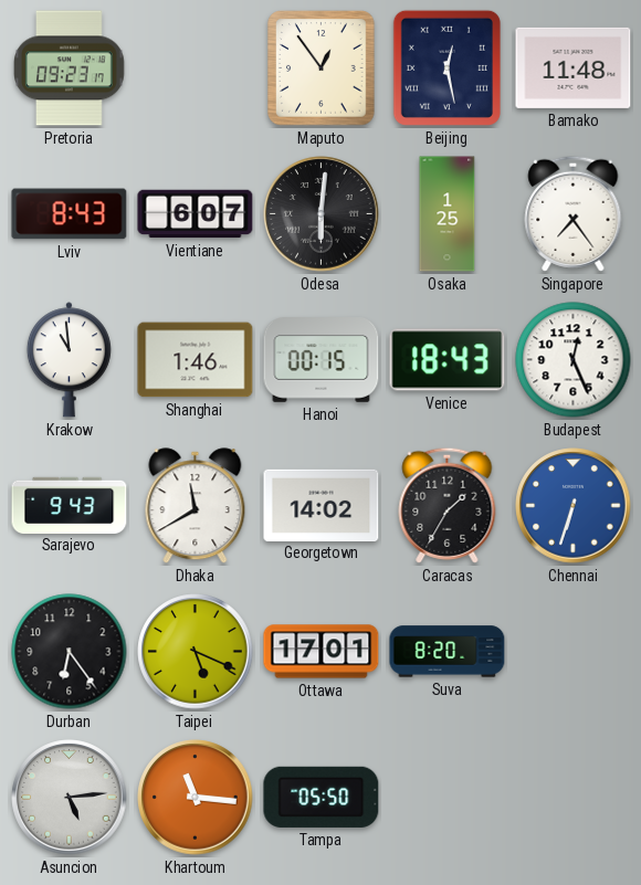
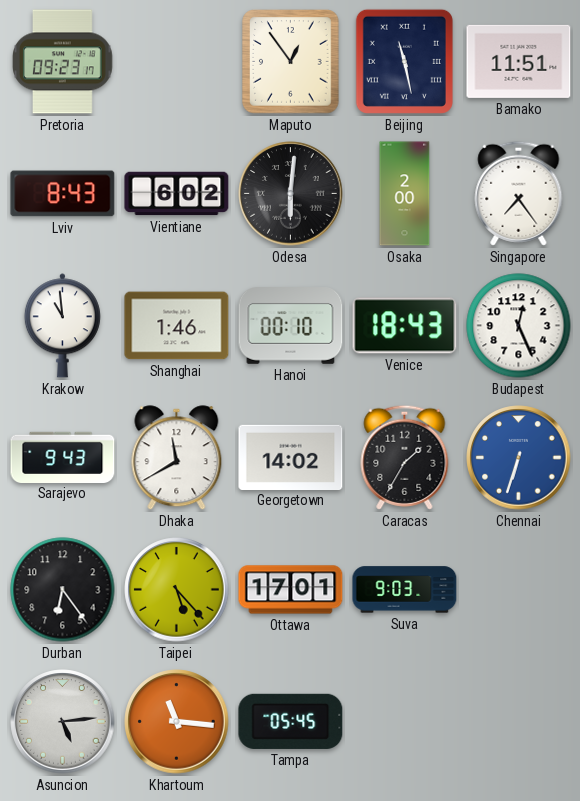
Beijing: 12:28 -> 11:28 (404, 61)
Bamako: 11:48 -> 11:51 (519, 61)
Vientiane: 6:07 -> 6:02 (177, 194)
Osaka: 1:25 -> 2:00 (405, 194)
Hanoi: 00:15 -> 00:10 (291, 326)
Taipei: 5:19 -> 5:23 (177, 590)
Suva: 8:20 -> 9:03 (405, 590)
Tampa: 05:50 -> 05:45 (291, 721)
